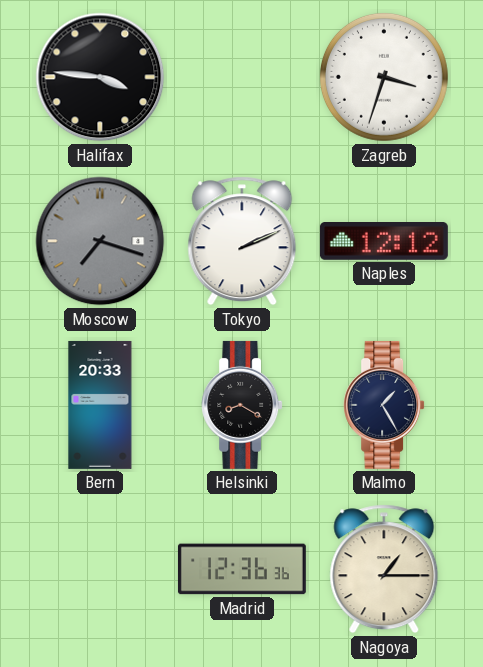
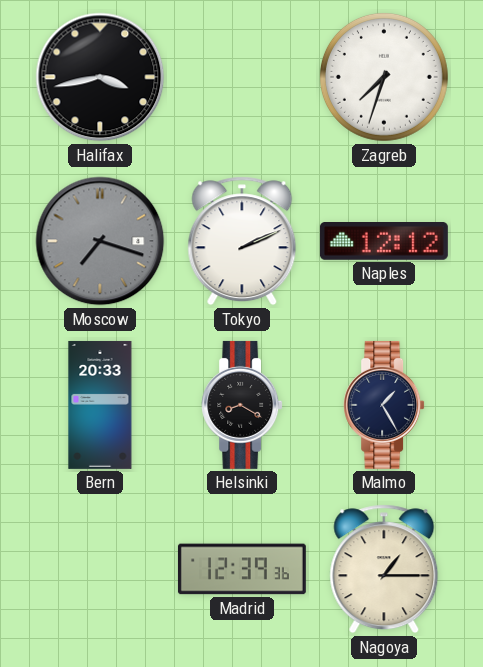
Halifax: 3:46 -> 3:43 (100, 77)
Zagreb: 3:33 -> 7:33 (384, 77)
Madrid: 12:36 -> 12:39 (242, 569)
